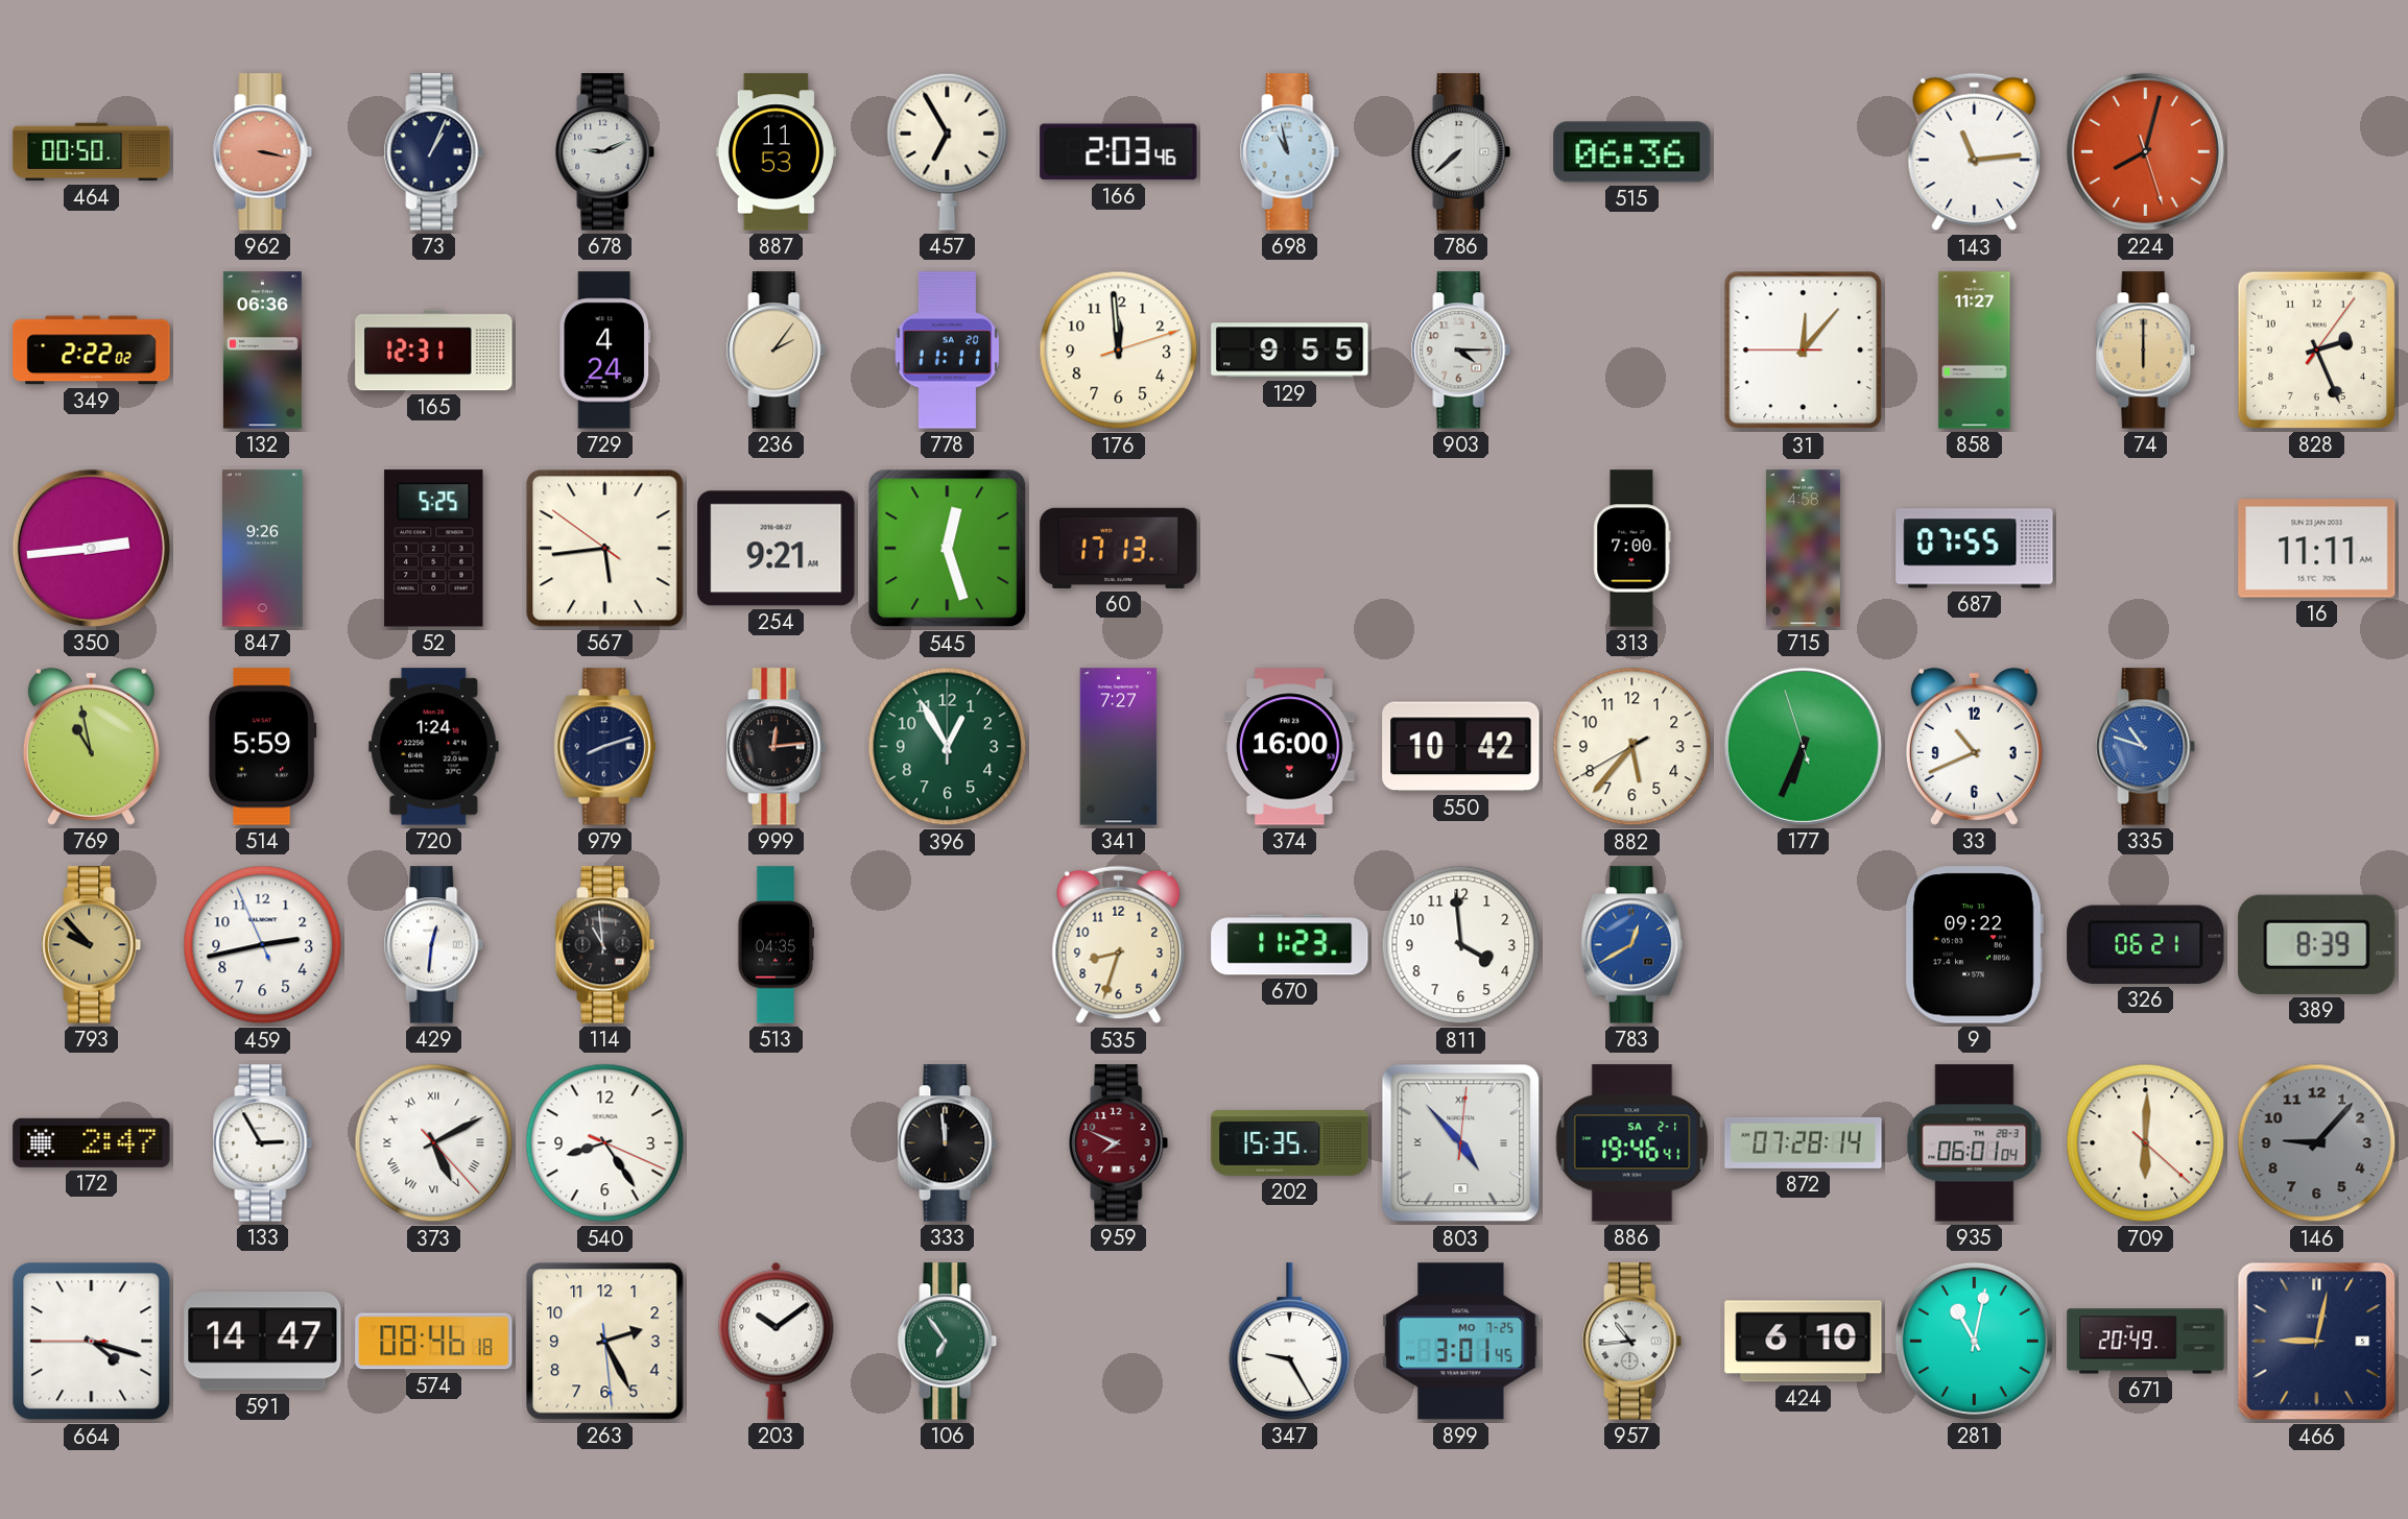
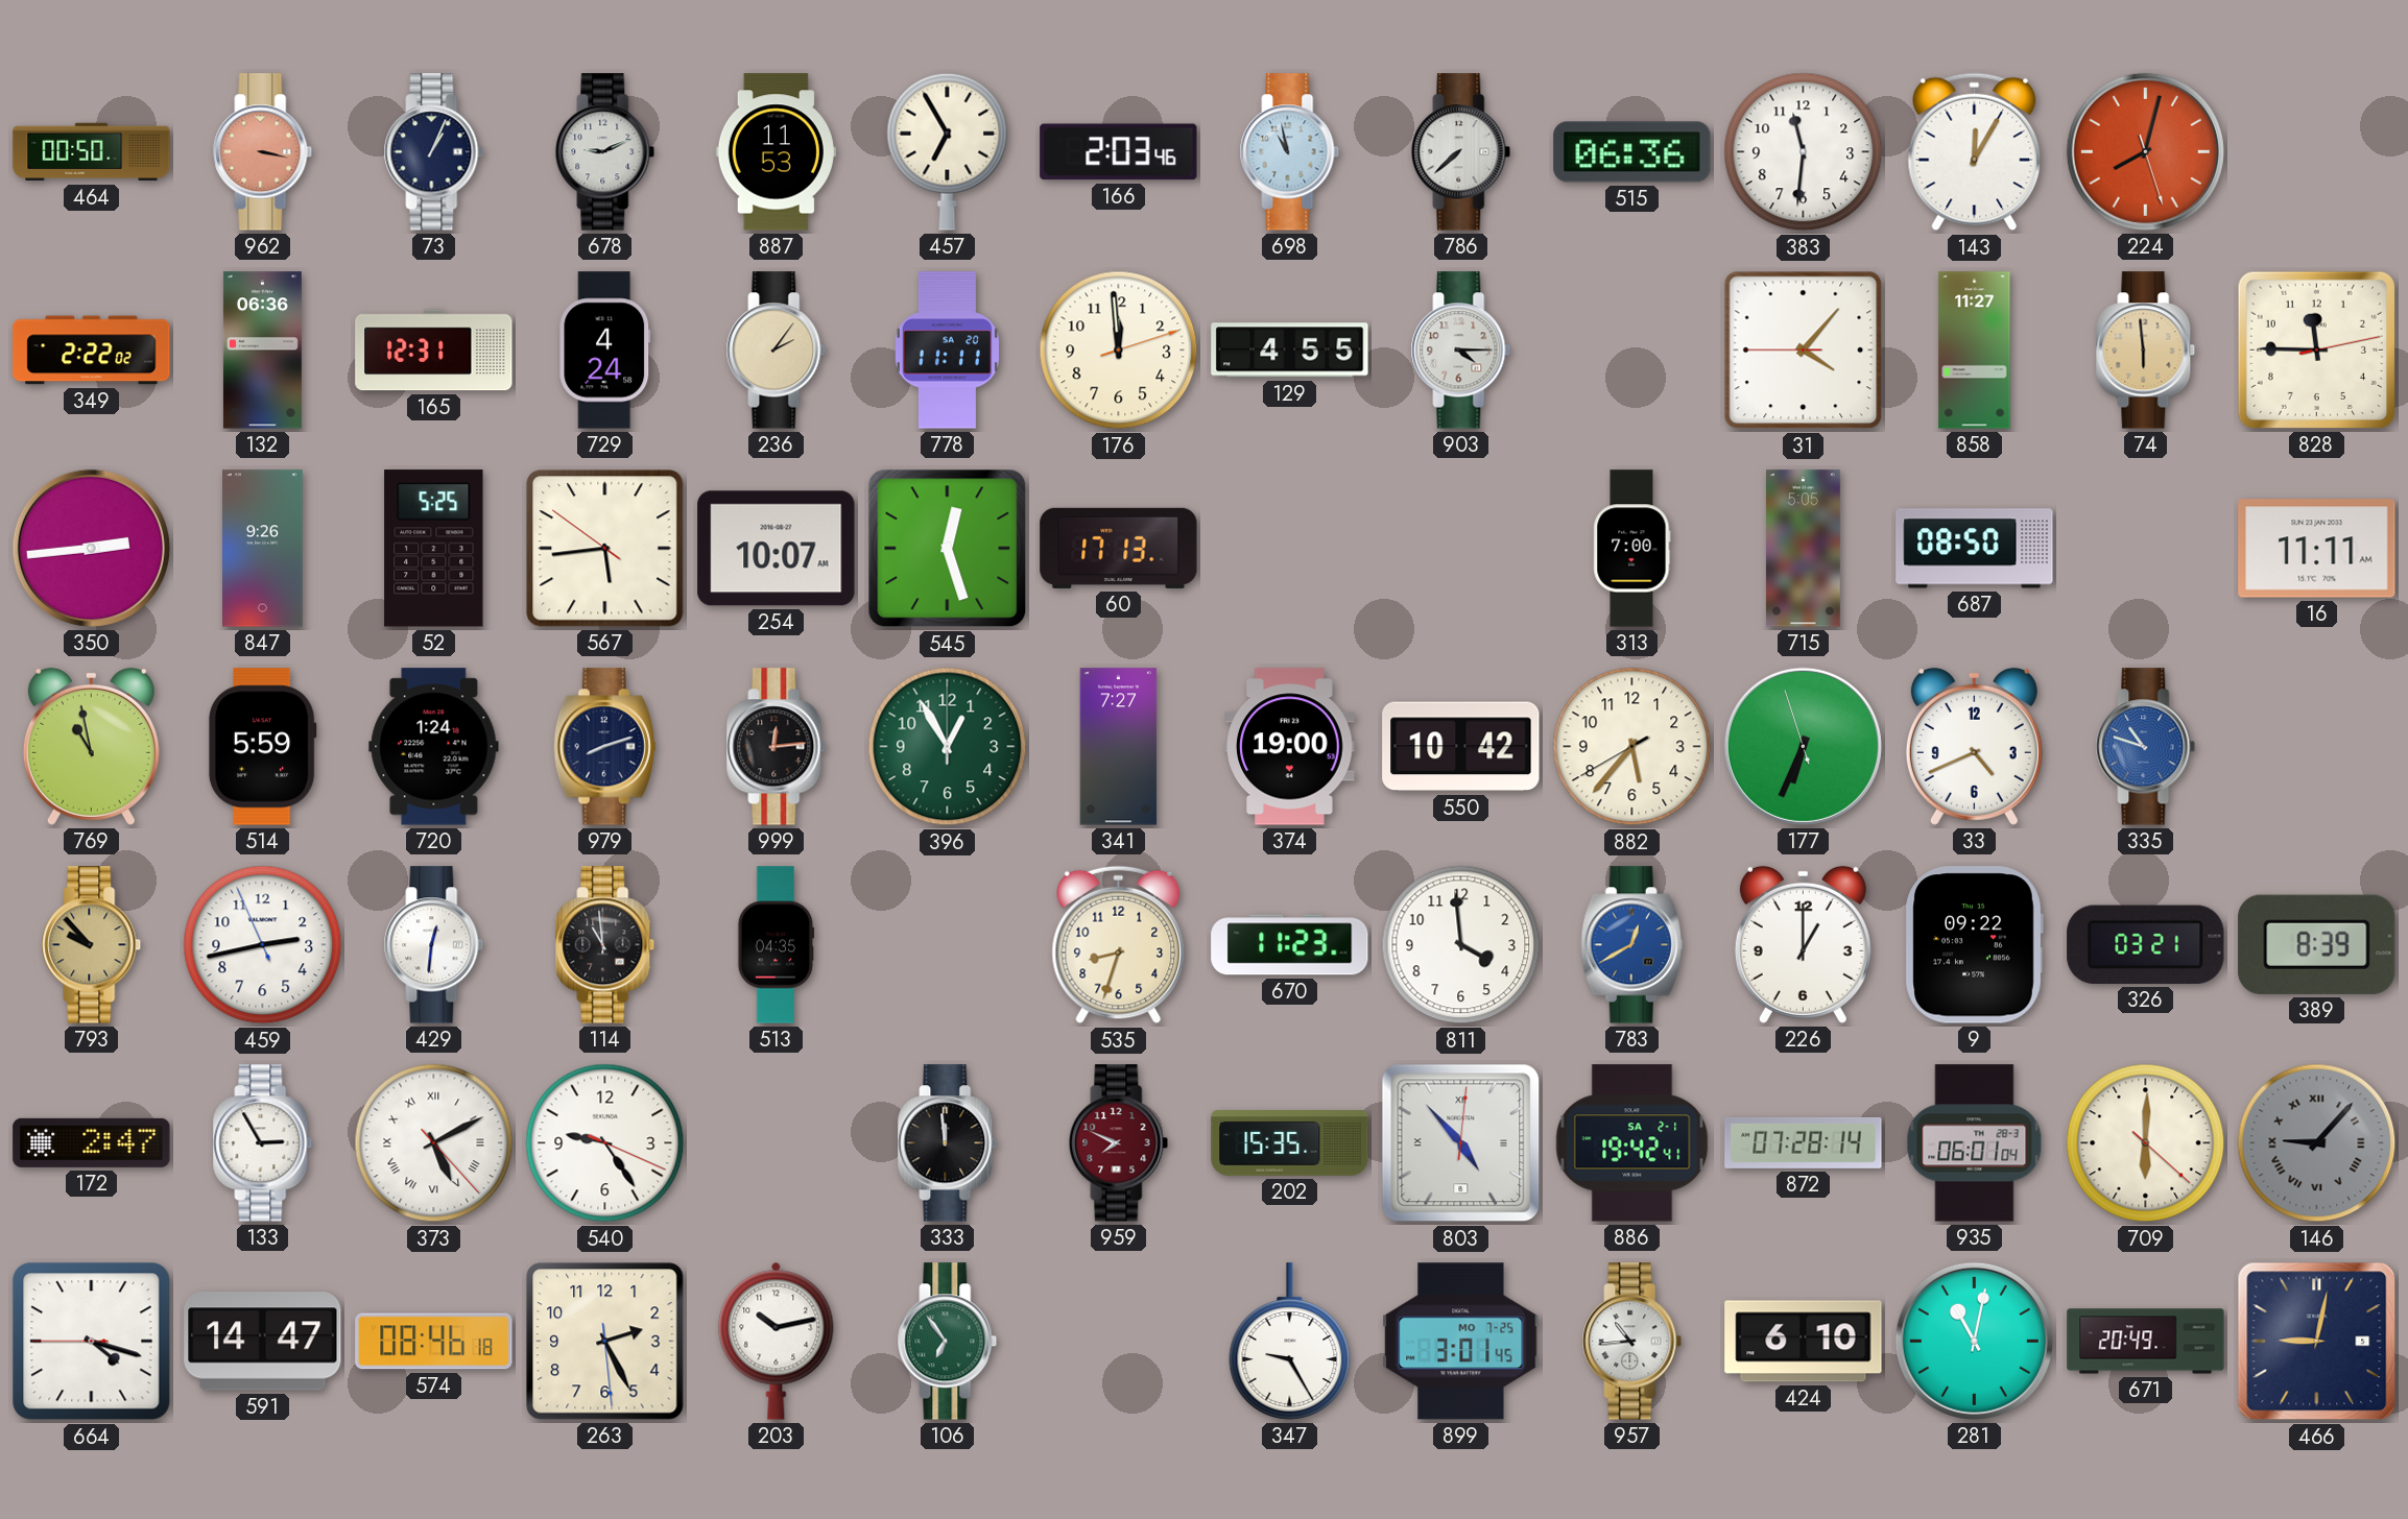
383: none -> 11:31 (1804, 152)
143: 11:14 -> 12:05 (1975, 152)
129: 9:55 -> 4:55 (1290, 351)
31: 12:06 -> 4:06 (1804, 351)
74: 6:00 -> 5:59 (2146, 351)
828: 2:26 -> 11:45 (2316, 349)
254: 9:21 -> 10:07 (777, 549)
715: 4:58 -> 5:05 (1803, 549)
687: 07:55 -> 08:50 (1975, 549)
374: 16:00 -> 19:00 (1290, 747)
33: 10:41 -> 4:41 (1974, 746)
226: none -> 1:00 (1803, 944)
326: 06:21 -> 03:21 (2146, 944)
540: 8:24 -> 9:24 (605, 1143)
886: 19:46 -> 19:42 (1632, 1143)
146 numerals: Arabic -> Roman (2317, 1143)
203: 10:09 -> 10:13 (777, 1341)
